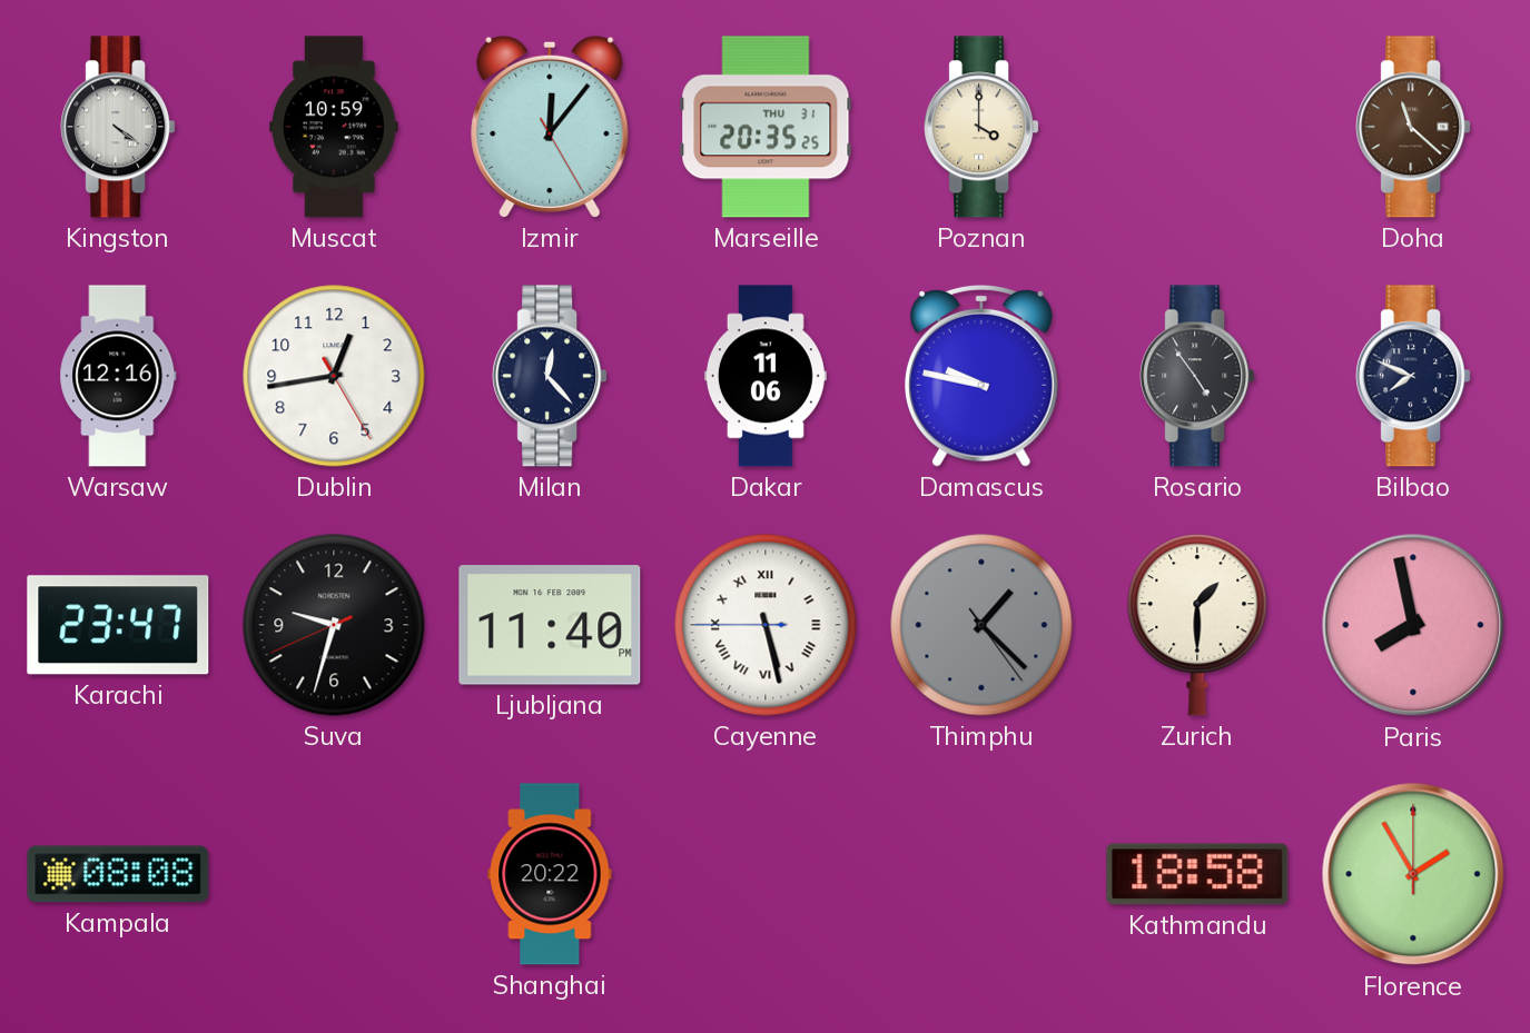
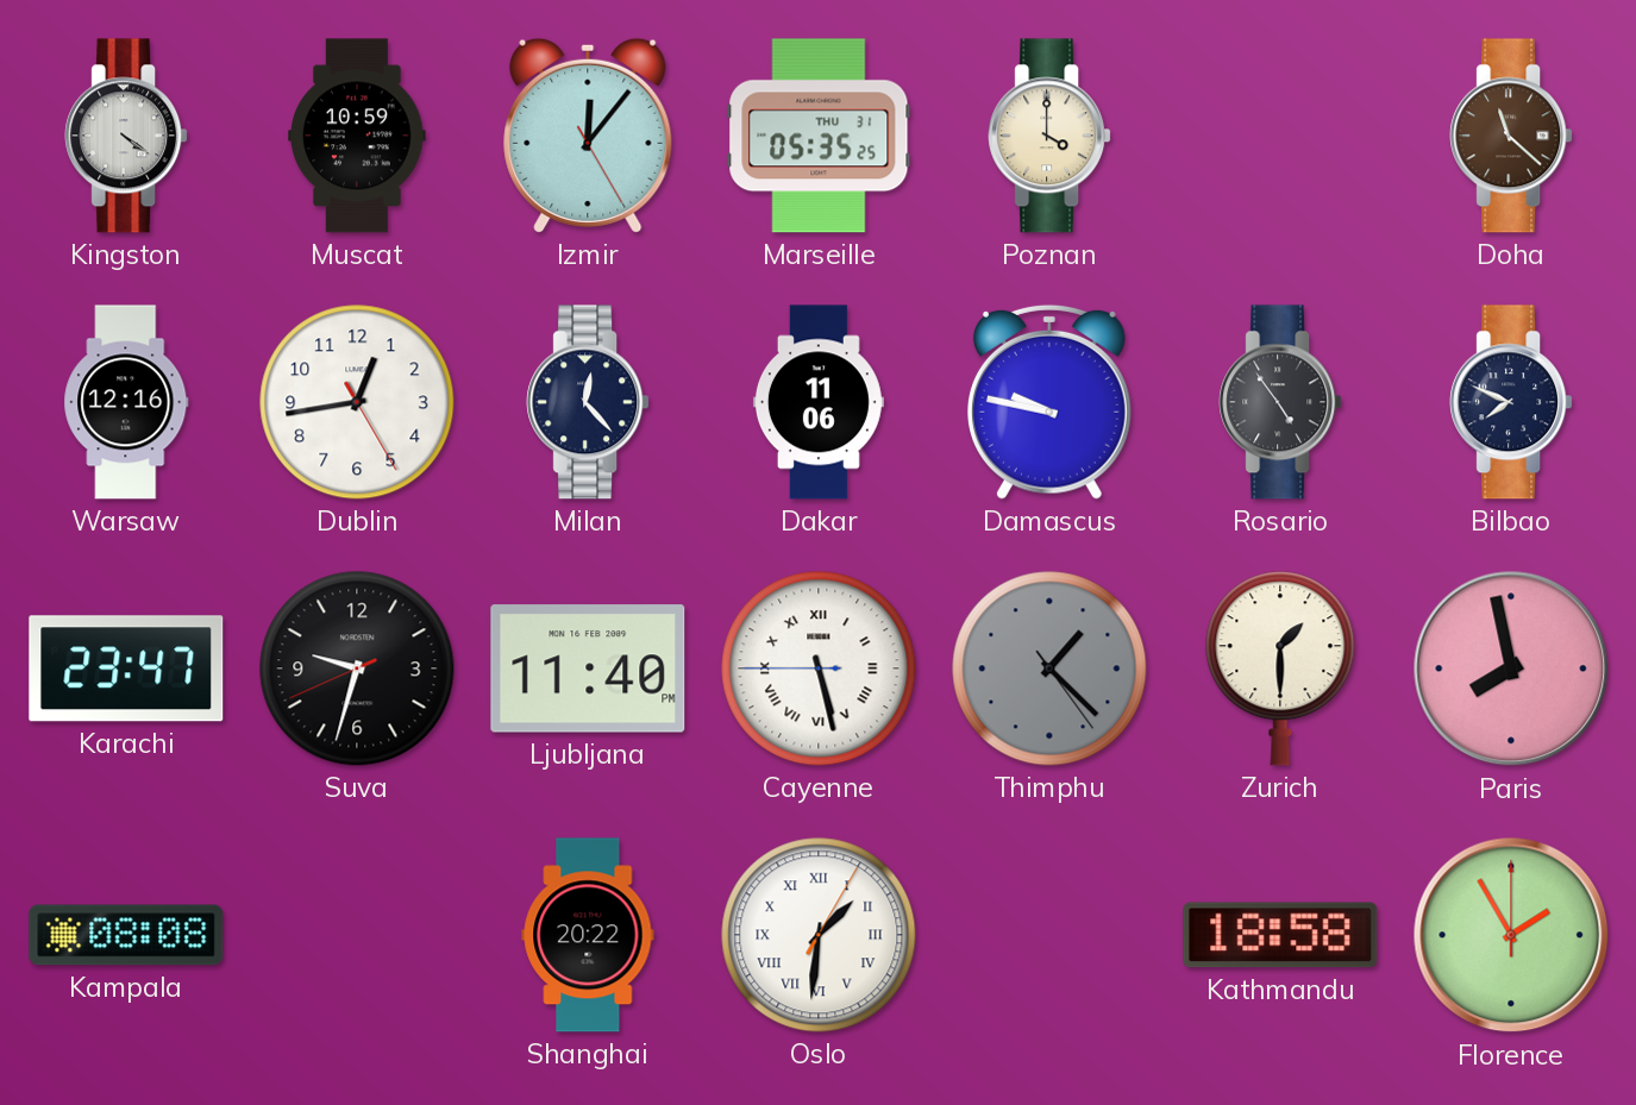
Marseille: 20:35 -> 05:35 (819, 136)
Oslo: none -> 1:31 (819, 935)
